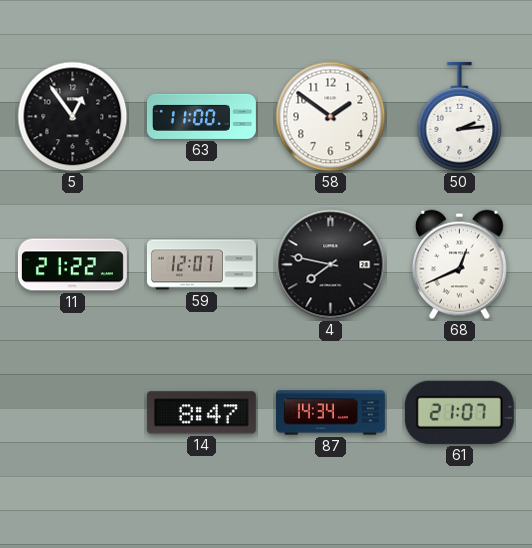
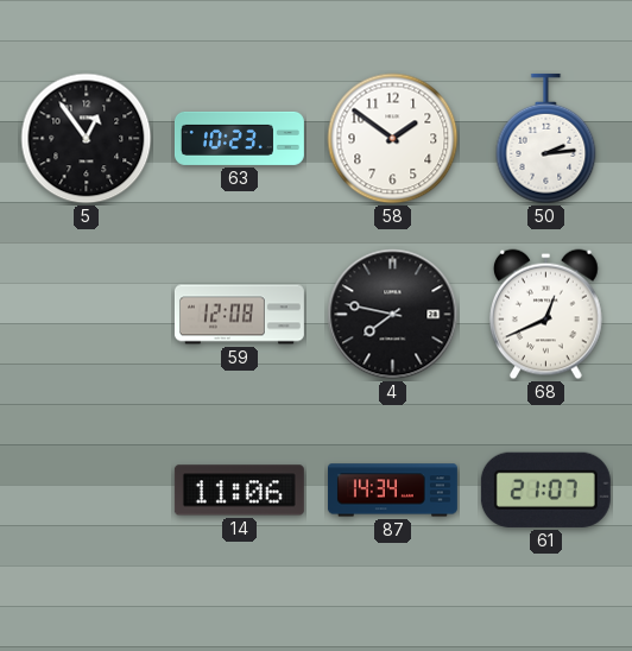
63: 11:00 -> 10:23 (239, 138)
11: 21:22 -> none (72, 265)
59: 12:07 -> 12:08 (239, 315)
14: 8:47 -> 11:06 (239, 491)
